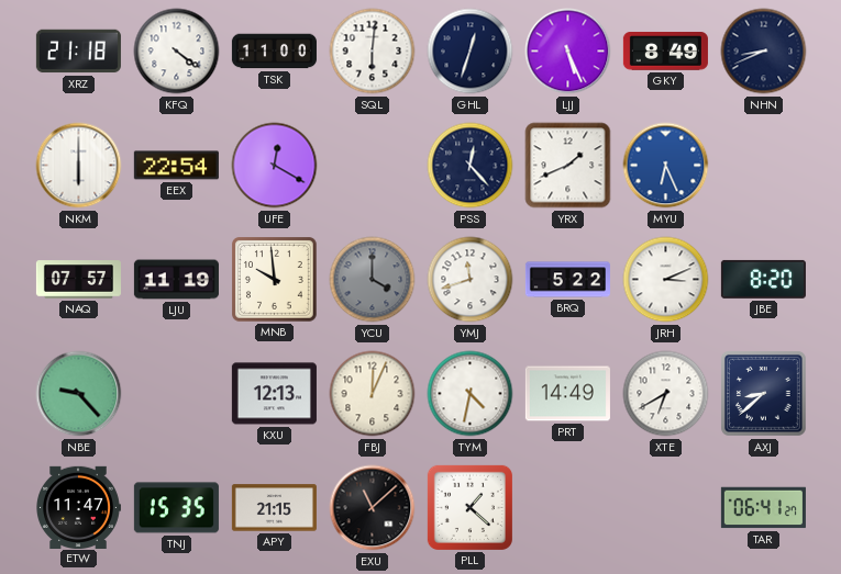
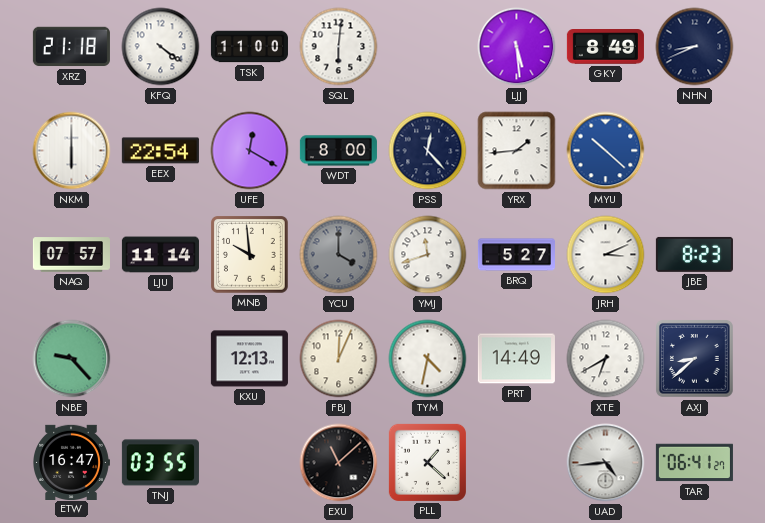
GHL: 12:33 -> none (471, 52)
LJJ: 5:26 -> 5:29 (517, 47)
WDT: none -> 8:00 (338, 151)
YRX: 1:41 -> 1:44 (517, 151)
MYU: 6:26 -> 10:22 (606, 151)
LJU: 11:19 -> 11:14 (160, 255)
BRQ: 5:22 -> 5:27 (516, 255)
JBE: 8:20 -> 8:23 (694, 254)
ETW: 11:47 -> 16:47 (72, 462)
TNJ: 15:35 -> 03:55 (160, 463)
APY: 21:15 -> none (274, 508)
UAD: none -> 4:44 (606, 463)
